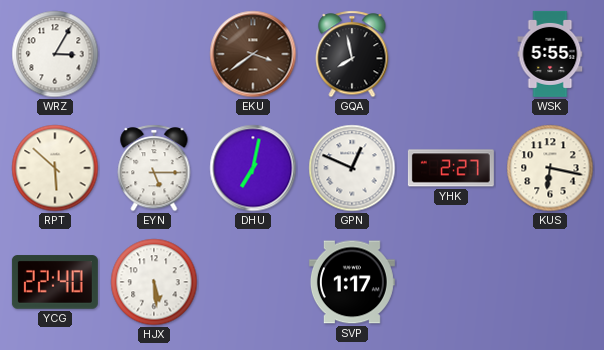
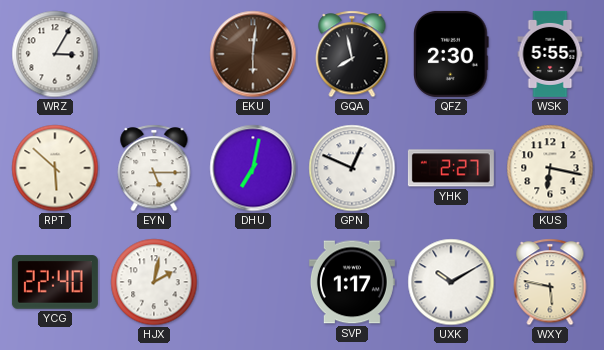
EKU: 3:39 -> 6:01 (253, 54)
QFZ: none -> 2:30 (451, 54)
HJX: 5:29 -> 2:02 (154, 282)
UXK: none -> 10:10 (451, 282)
WXY: none -> 5:47 (550, 282)
